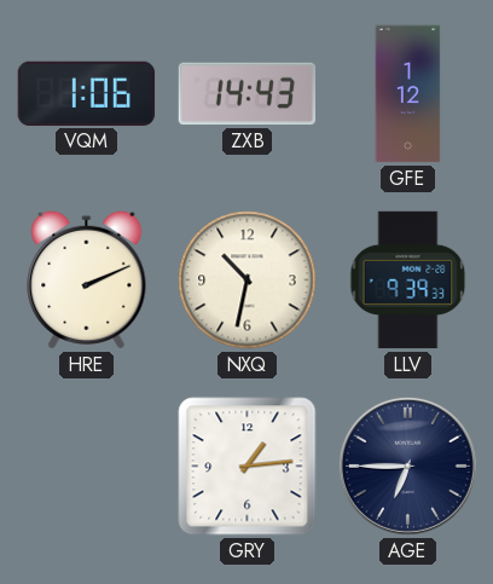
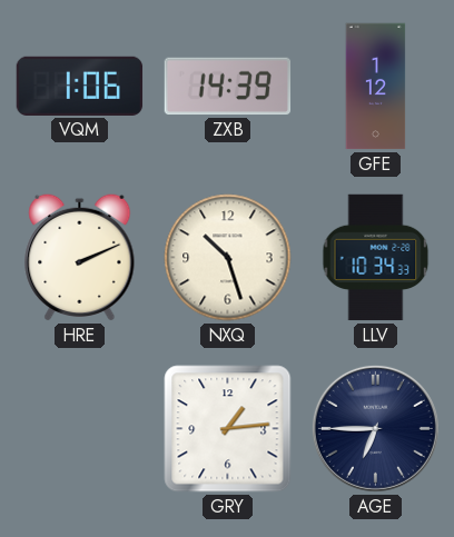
ZXB: 14:43 -> 14:39 (228, 87)
NXQ: 10:32 -> 10:27 (228, 258)
LLV: 9:39 -> 10:34 (376, 258)
